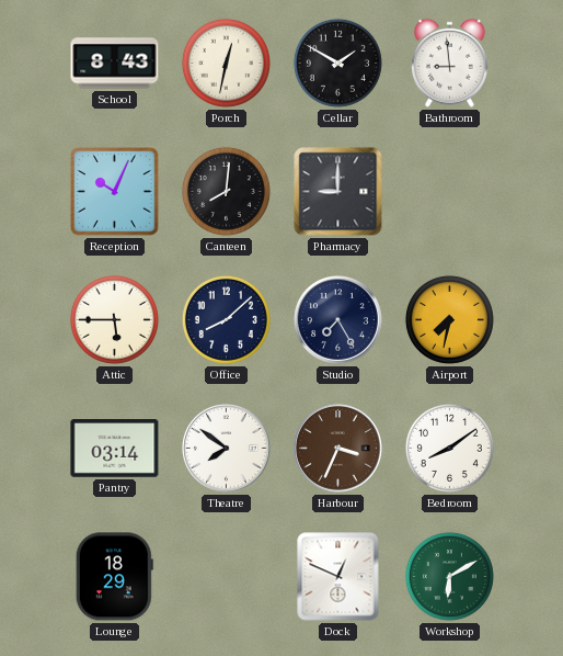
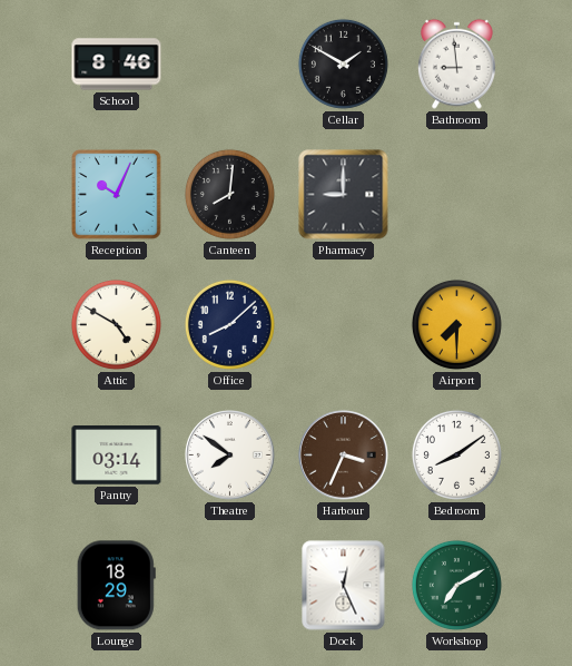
School: 8:43 -> 8:46 (117, 65)
Porch: 12:32 -> none (226, 63)
Attic: 5:45 -> 4:50 (116, 324)
Studio: 7:25 -> none (338, 320)
Airport: 7:32 -> 7:30 (456, 324)
Dock: 12:49 -> 12:26 (344, 586)
Workshop: 6:10 -> 7:10 (456, 585)
